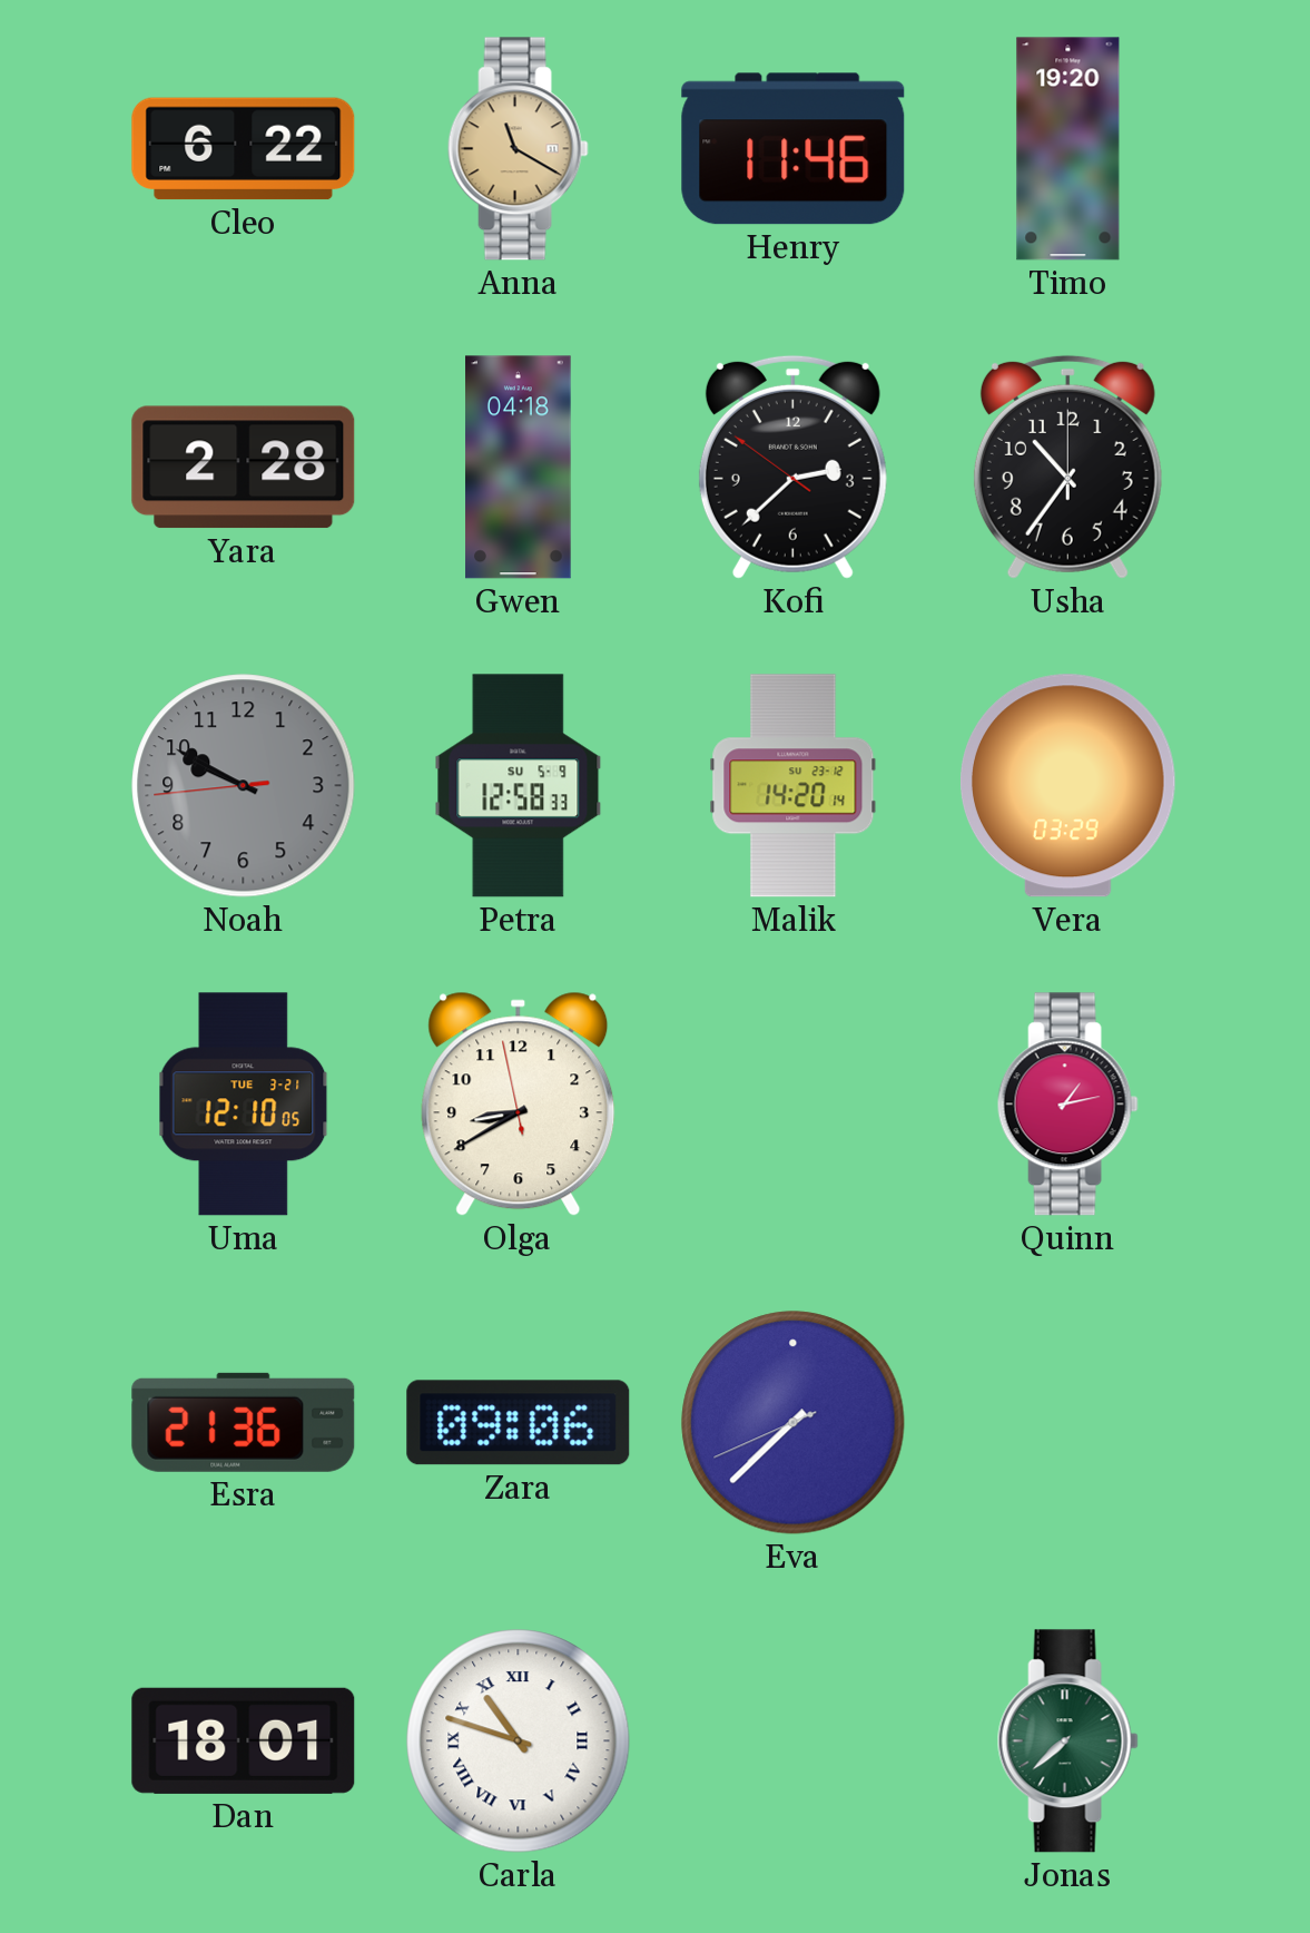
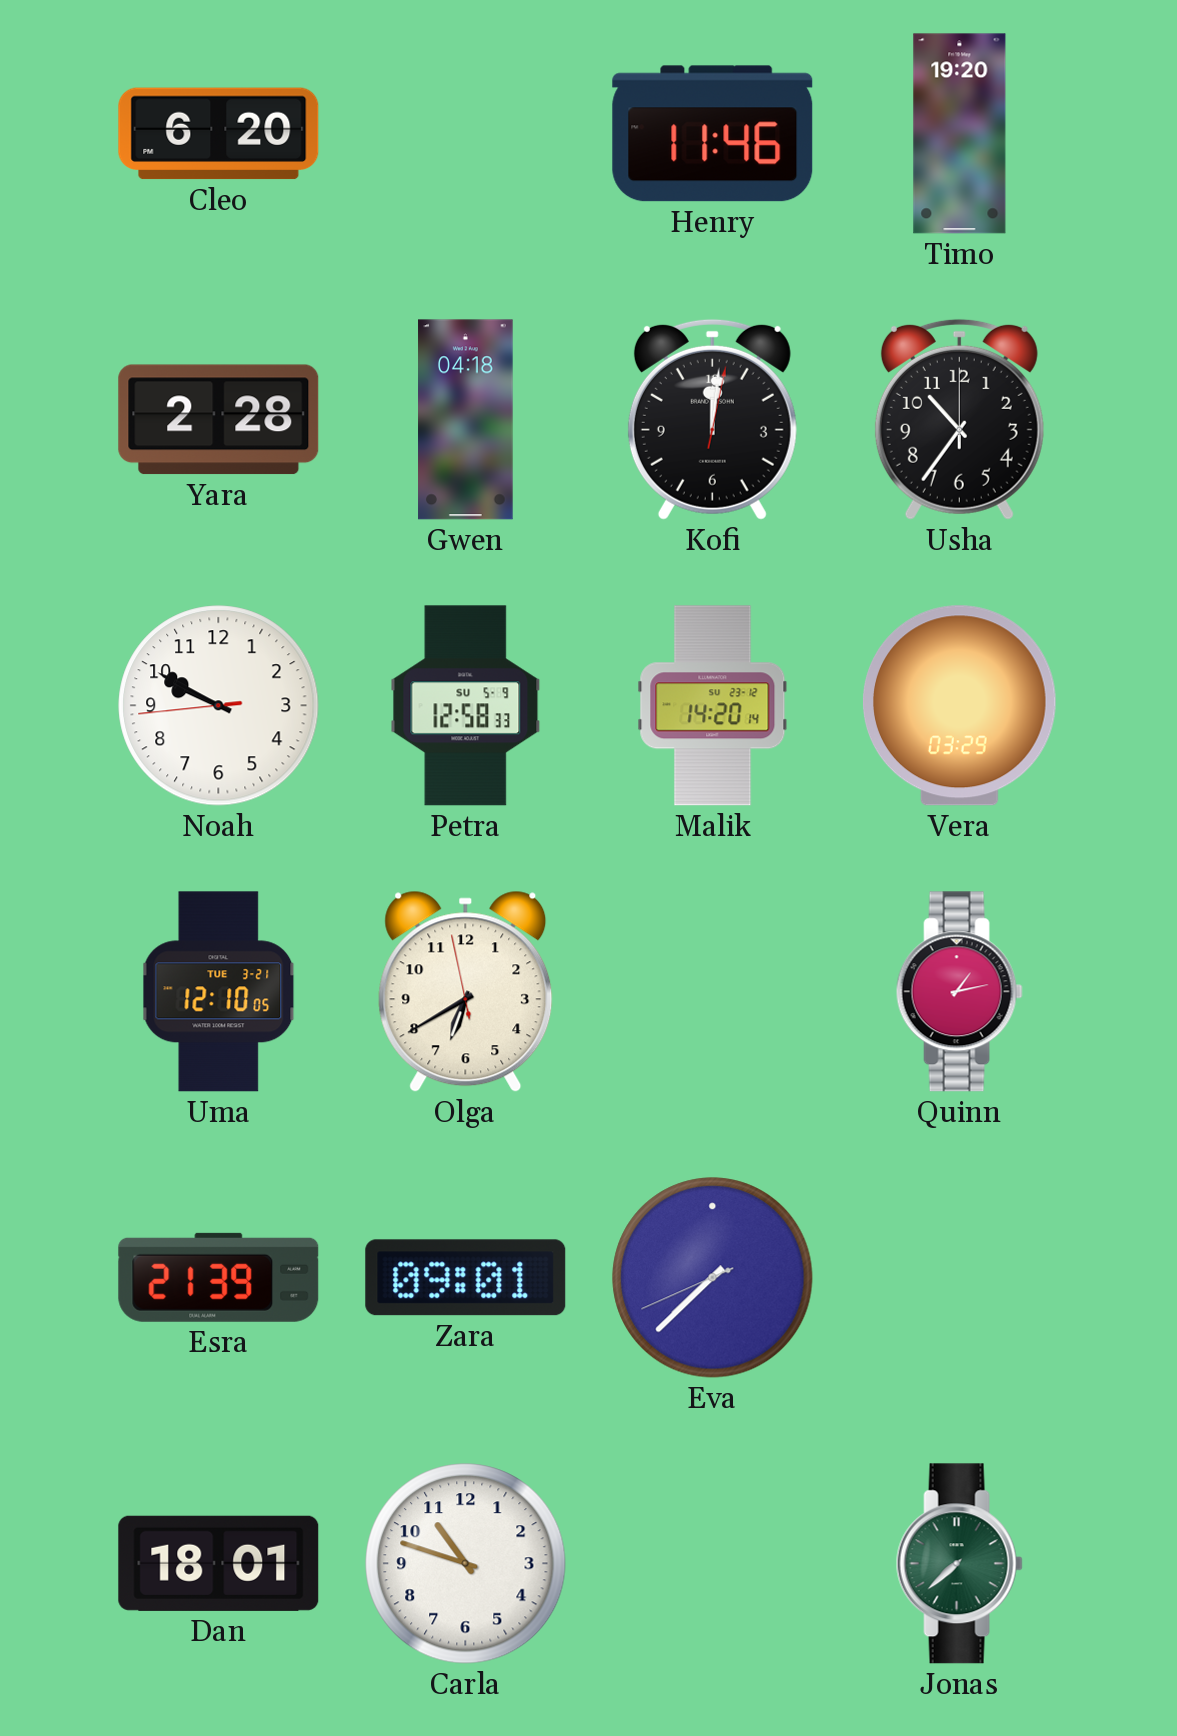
Cleo: 6:22 -> 6:20 (219, 134)
Anna: 11:20 -> none (518, 149)
Kofi: 2:37 -> 12:01 (712, 419)
Noah dial: grey -> white (219, 706)
Olga: 8:39 -> 6:39 (466, 991)
Esra: 21:36 -> 21:39 (219, 1277)
Zara: 09:06 -> 09:01 (466, 1278)
Carla numerals: Roman -> Arabic (466, 1564)
